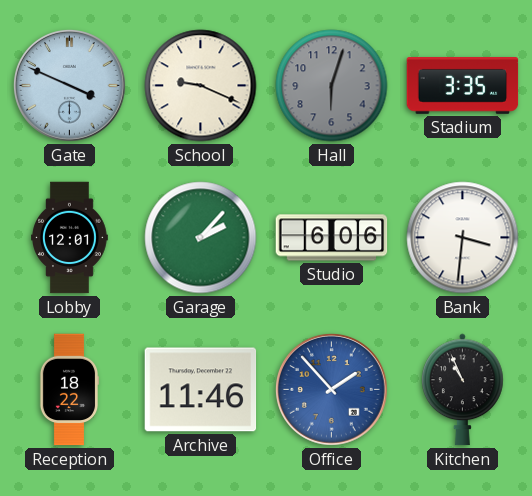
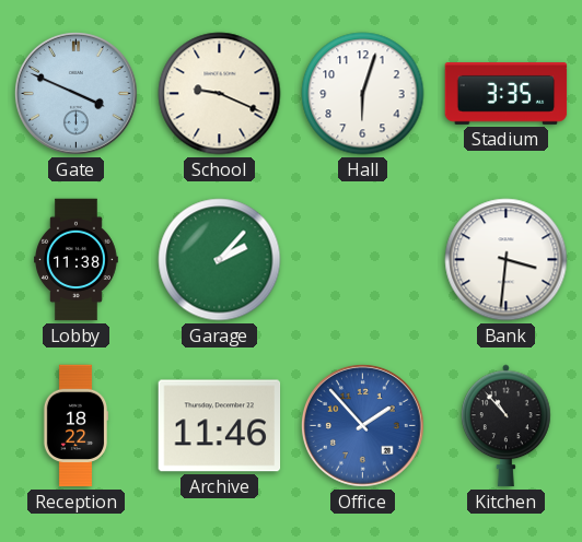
Hall dial: grey -> white (363, 94)
Lobby: 12:01 -> 11:38 (77, 260)
Studio: 6:06 -> none (332, 238)
Kitchen: 10:56 -> 10:53 (507, 426)
